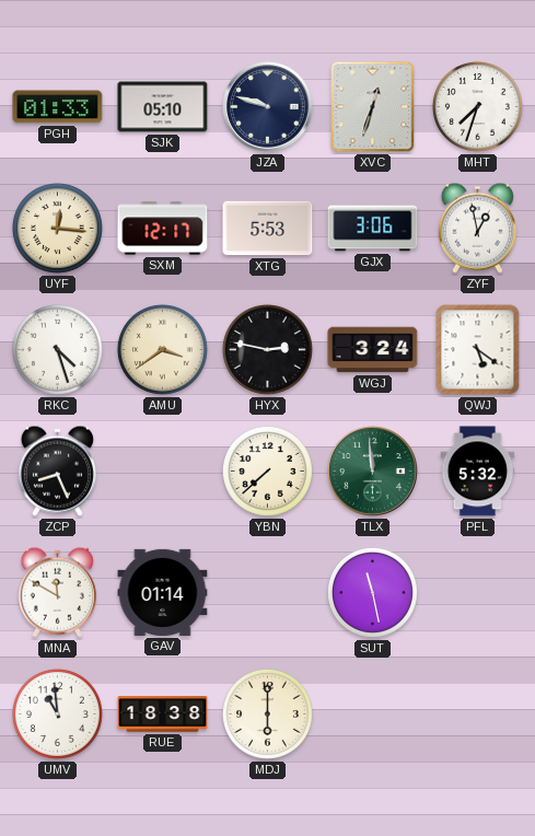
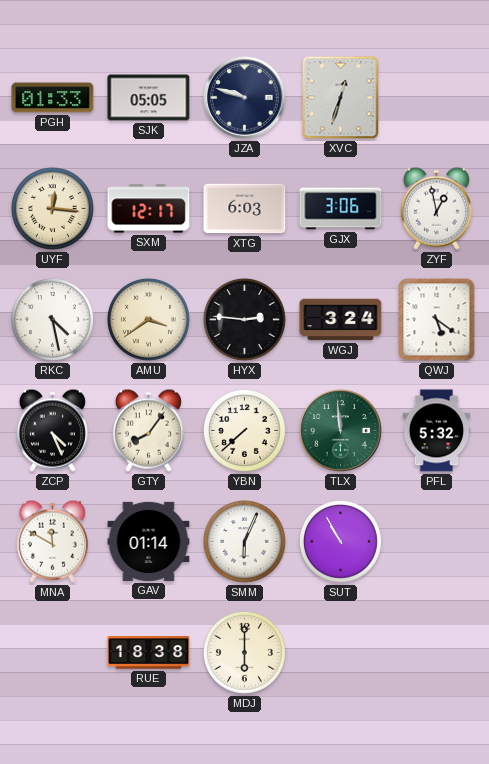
SJK: 05:10 -> 05:05 (149, 98)
MHT: 7:33 -> none (477, 106)
XTG: 5:53 -> 6:03 (245, 209)
RKC: 4:27 -> 4:28 (52, 319)
HYX: 2:47 -> 2:46 (244, 319)
ZCP: 8:26 -> 4:26 (52, 430)
GTY: none -> 8:06 (148, 430)
SMM: none -> 6:04 (244, 541)
SUT: 11:28 -> 10:55 (340, 541)
UMV: 10:59 -> none (57, 713)
